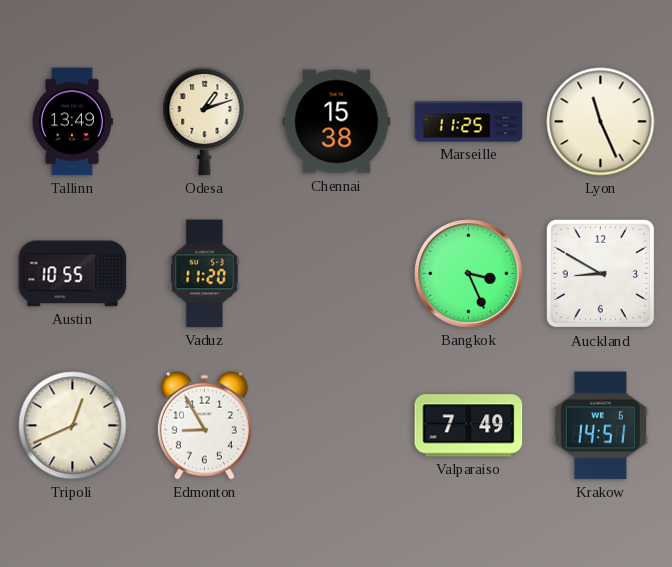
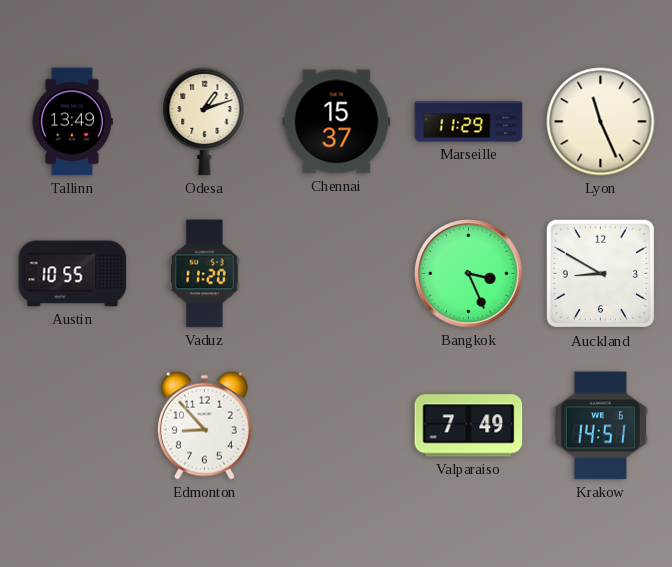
Chennai: 15:38 -> 15:37 (337, 122)
Marseille: 11:25 -> 11:29 (469, 122)
Tripoli: 12:41 -> none (73, 426)
Edmonton: 8:55 -> 8:53 (204, 425)
